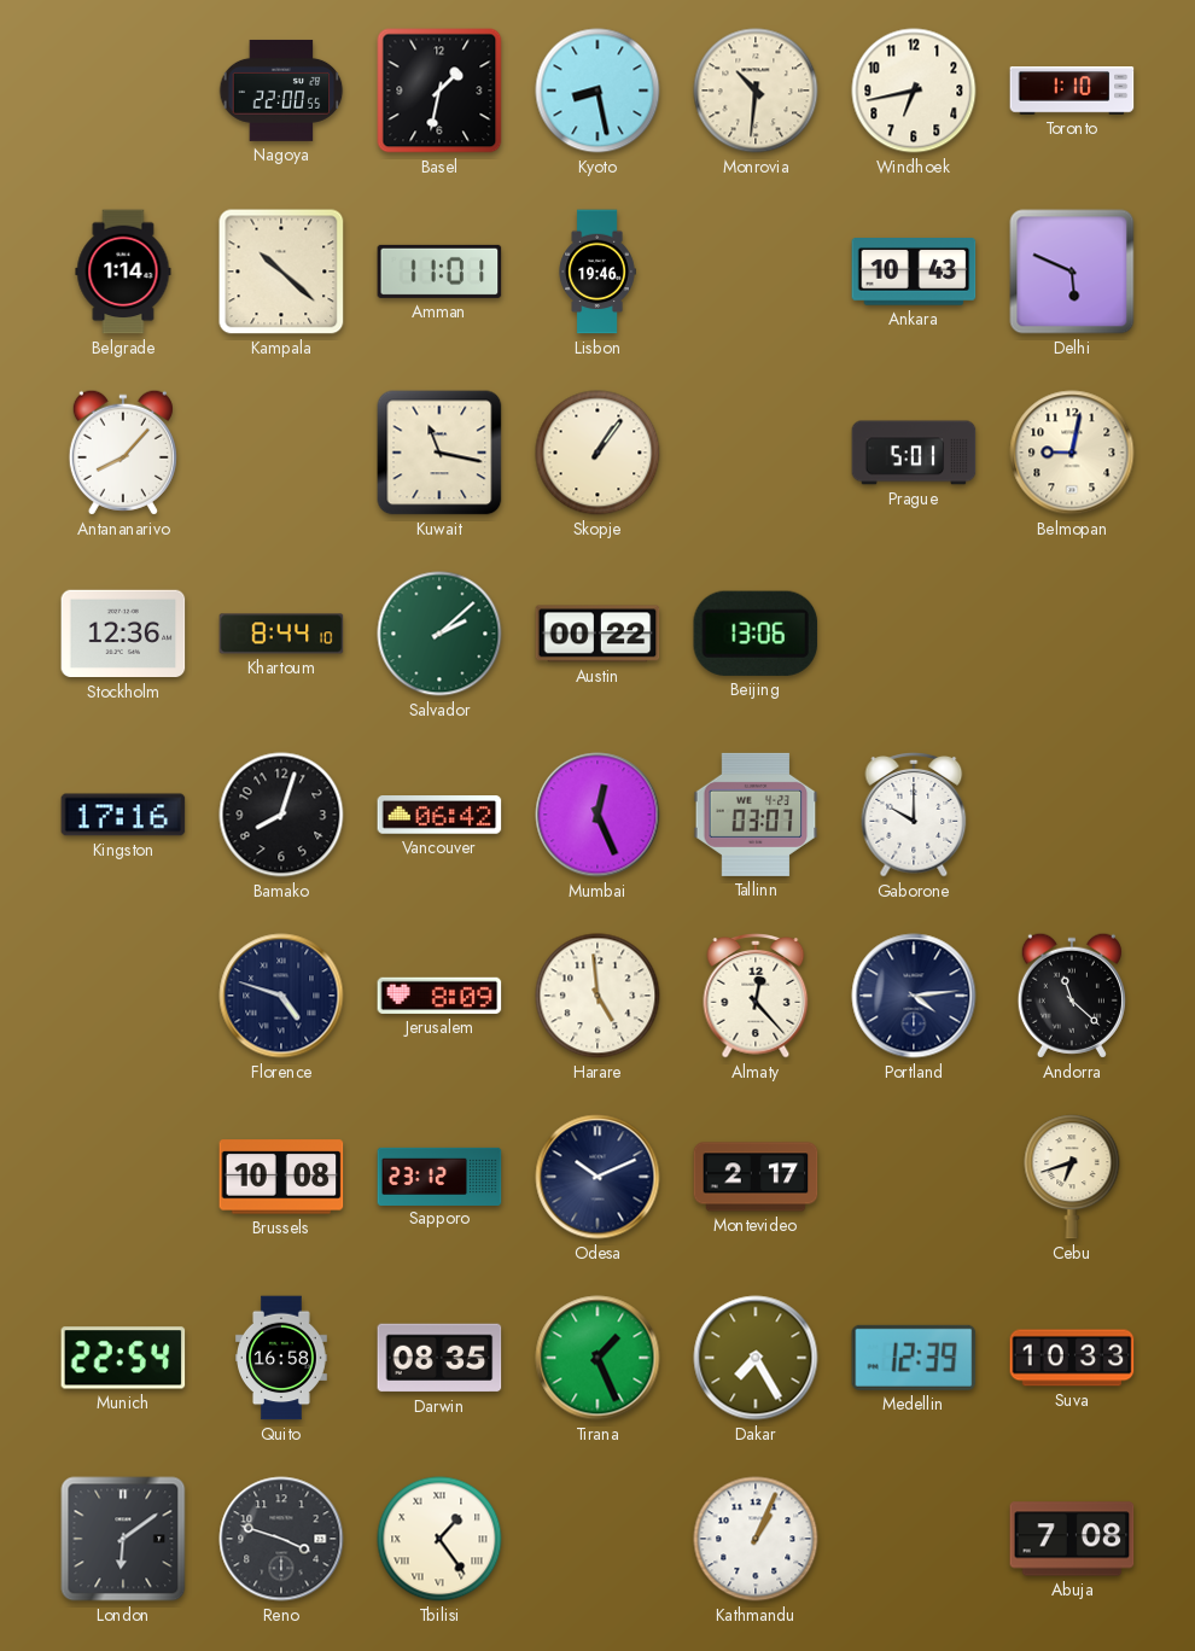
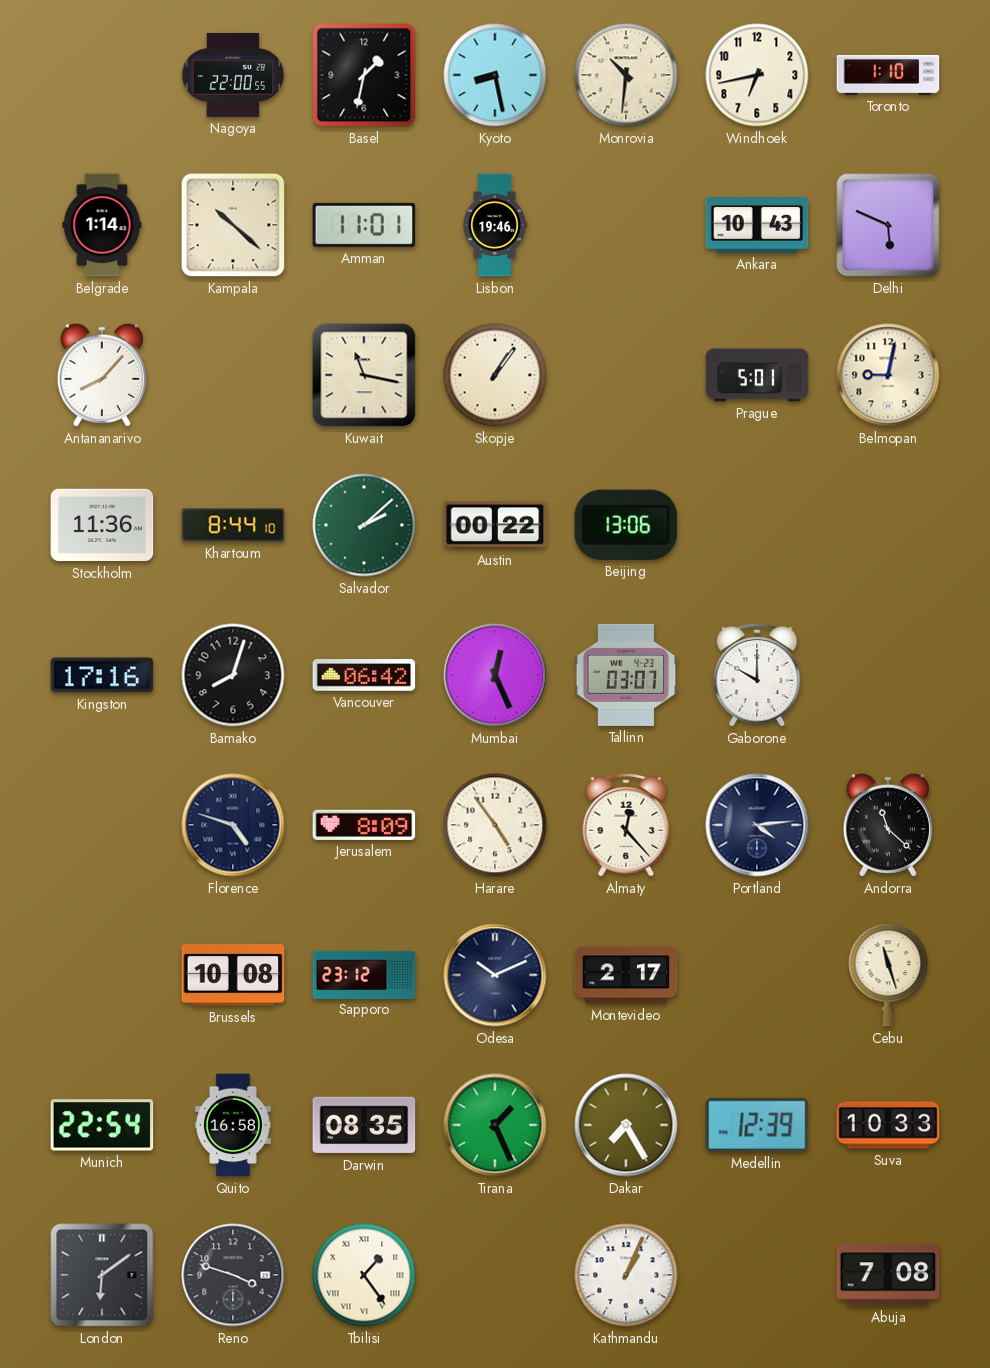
Stockholm: 12:36 -> 11:36 (102, 525)
Harare: 4:59 -> 4:54 (495, 825)
Cebu: 6:42 -> 11:27 (888, 975)
